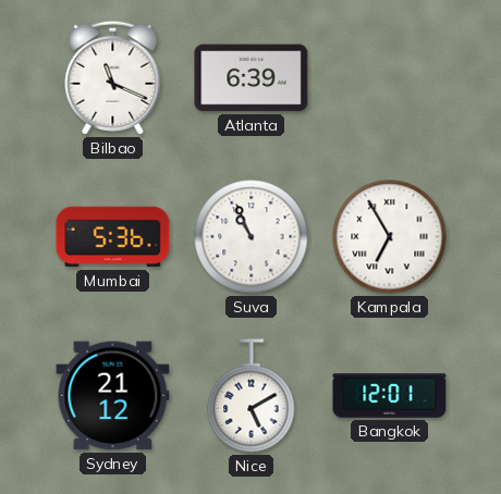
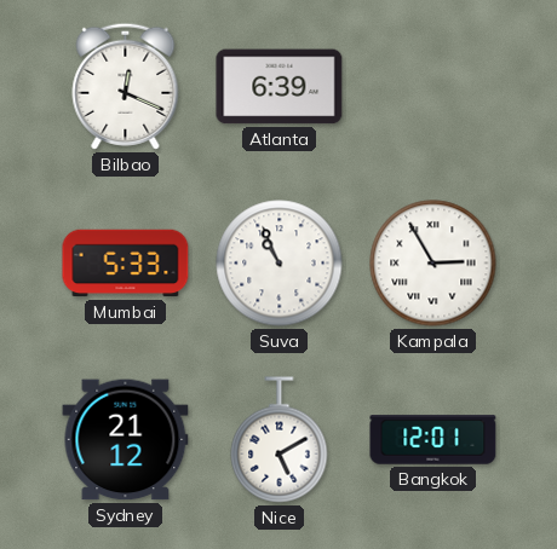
Bilbao: 11:19 -> 12:19 (126, 86)
Mumbai: 5:36 -> 5:33 (126, 264)
Kampala: 6:55 -> 2:55 (433, 264)
